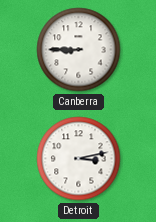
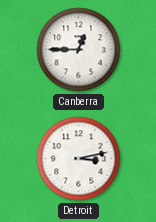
Canberra: 8:45 -> 12:45 (79, 50)
